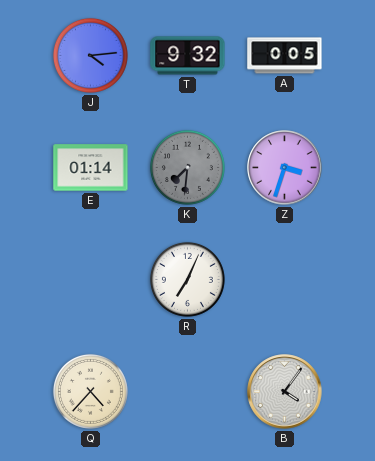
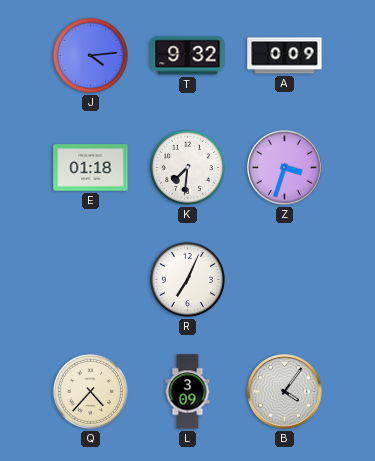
A: 0:05 -> 0:09 (285, 56)
E: 01:14 -> 01:18 (91, 168)
K dial: grey -> white (187, 167)
L: none -> 3:09 (188, 392)
